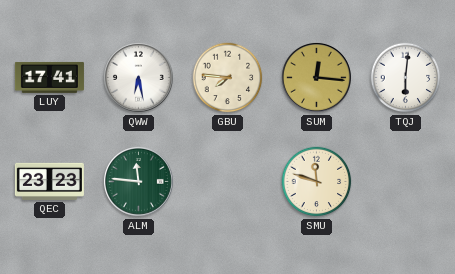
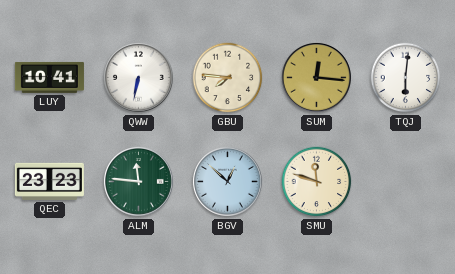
LUY: 17:41 -> 10:41 (49, 77)
QWW: 6:28 -> 6:32 (139, 78)
BGV: none -> 12:52 (228, 182)
